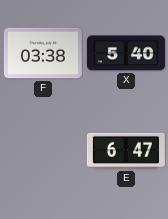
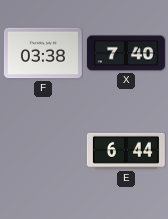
X: 5:40 -> 7:40 (126, 53)
E: 6:47 -> 6:44 (126, 151)
